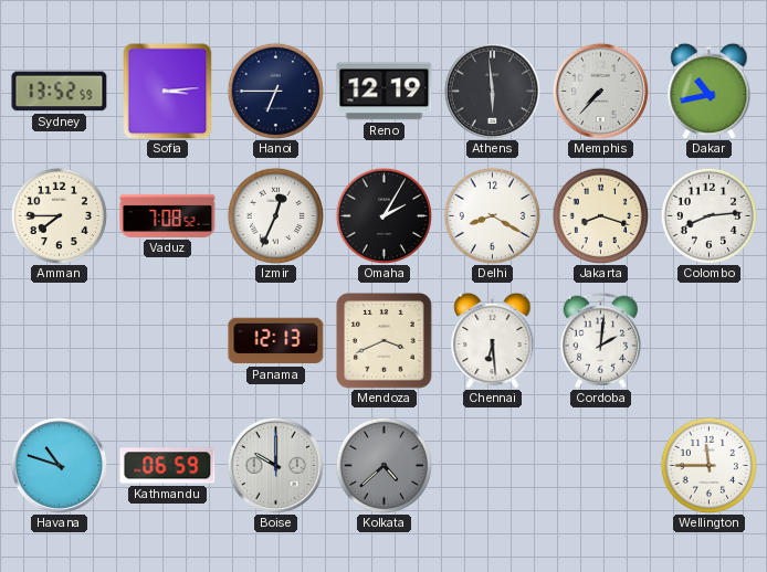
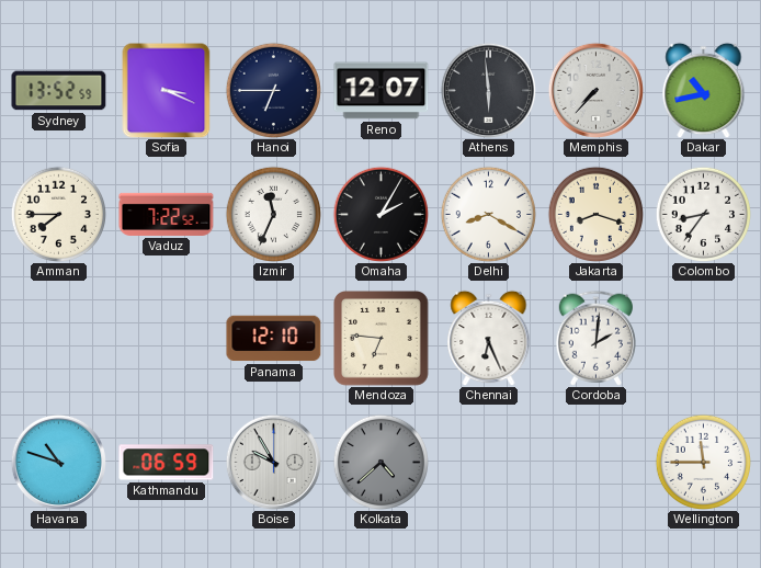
Sofia: 3:14 -> 3:19 (167, 90)
Reno: 12:19 -> 12:07 (382, 91)
Vaduz: 7:08 -> 7:22 (167, 214)
Izmir: 12:34 -> 11:34 (273, 214)
Colombo: 8:14 -> 8:36 (703, 214)
Panama: 12:13 -> 12:10 (274, 339)
Mendoza: 3:41 -> 6:46 (382, 339)
Chennai: 6:29 -> 6:26 (489, 338)
Boise: 10:00 -> 9:55 (273, 462)
